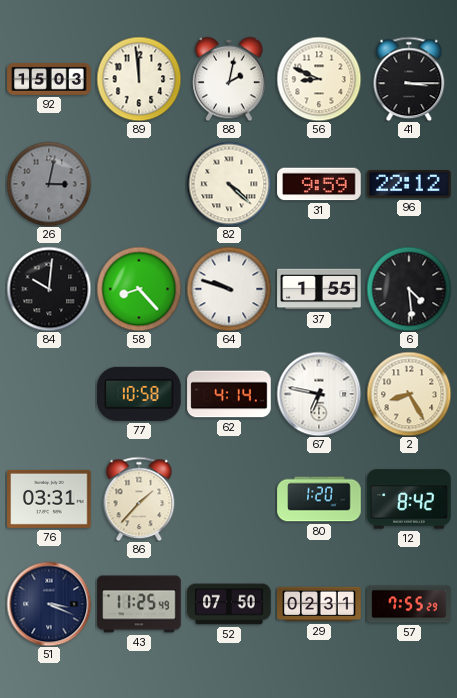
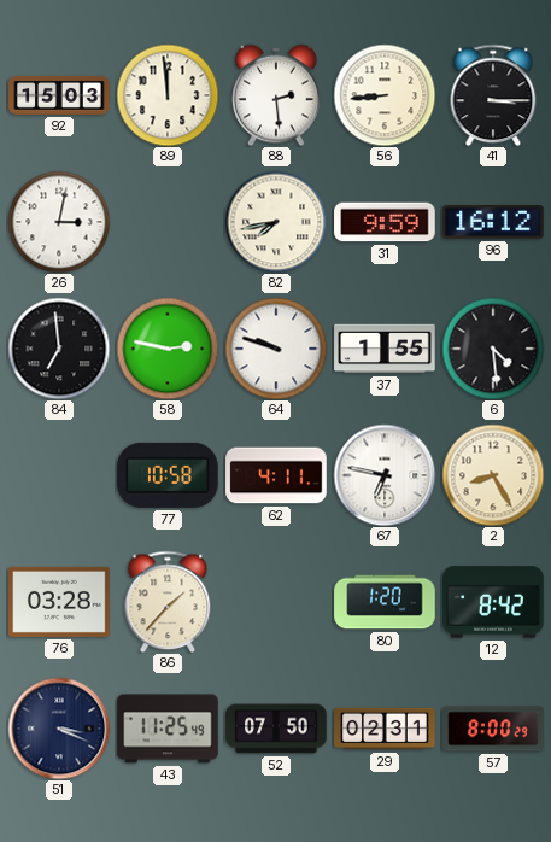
88: 2:02 -> 2:29 (276, 95)
56: 8:49 -> 8:44 (385, 95)
26 dial: grey -> white (59, 222)
82: 4:22 -> 7:43 (276, 222)
96: 22:12 -> 16:12 (493, 222)
84: 10:01 -> 6:59 (59, 349)
58: 8:23 -> 2:47 (168, 349)
62: 4:14 -> 4:11 (276, 475)
76: 03:31 -> 03:28 (59, 602)
57: 7:55 -> 8:00 (493, 729)
